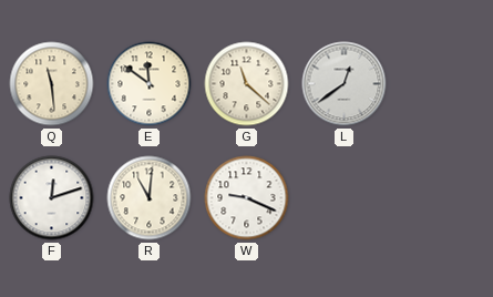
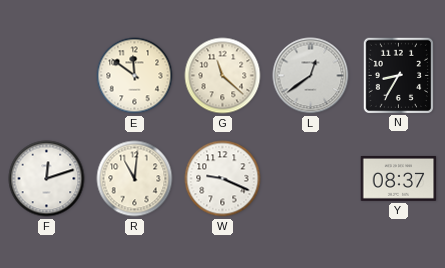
Q: 11:29 -> none (52, 84)
N: none -> 8:35 (398, 75)
Y: none -> 08:37 (399, 178)
